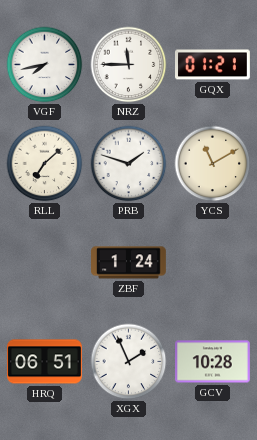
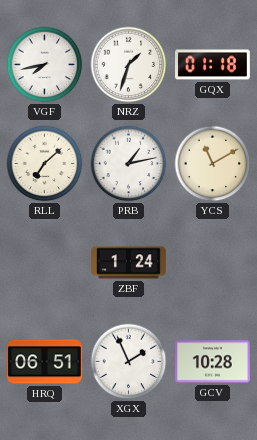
NRZ: 11:45 -> 1:33 (129, 65)
GQX: 01:21 -> 01:18 (213, 65)
PRB: 1:48 -> 1:13 (129, 164)
